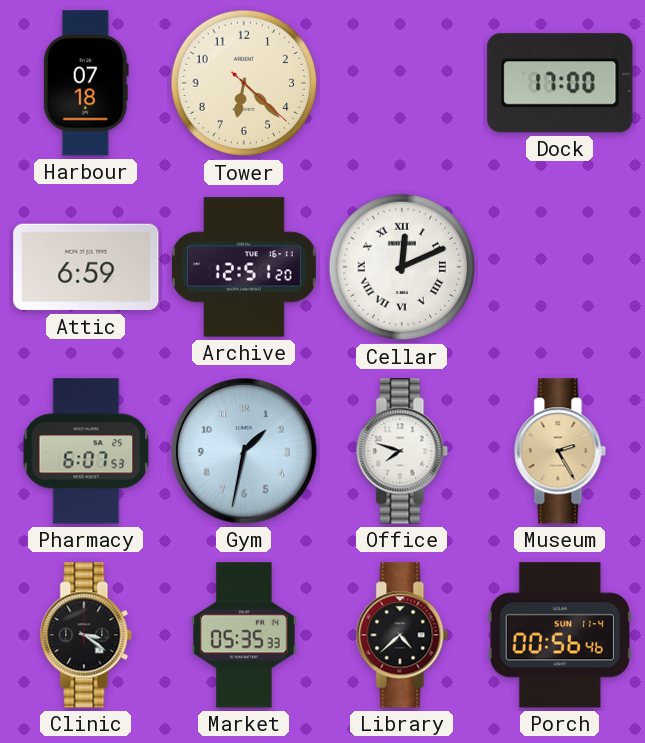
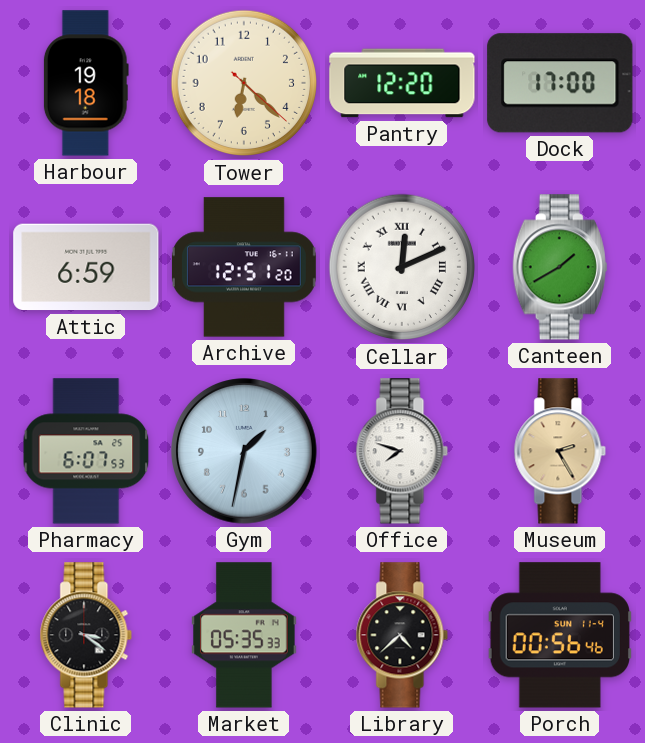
Harbour: 07:18 -> 19:18 (86, 83)
Pantry: none -> 12:20 (402, 83)
Canteen: none -> 1:40 (560, 267)
